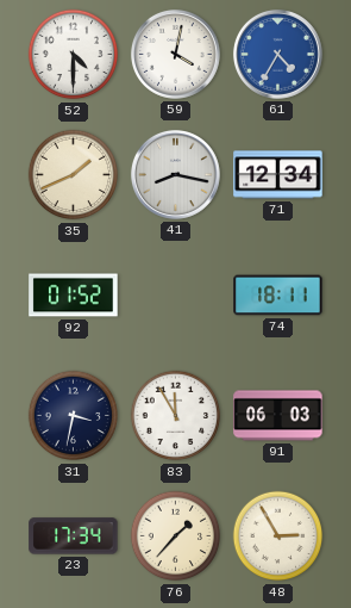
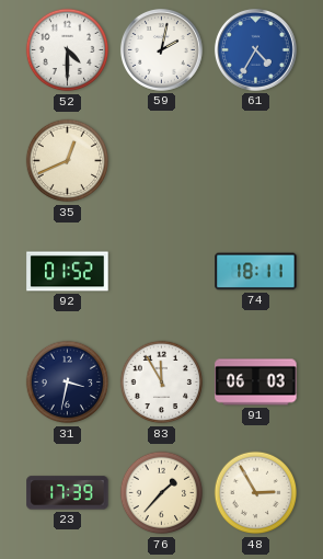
59: 4:02 -> 2:02 (161, 49)
35: 1:41 -> 12:41 (68, 161)
41: 8:17 -> none (175, 174)
71: 12:34 -> none (278, 175)
23: 17:34 -> 17:39 (68, 493)
